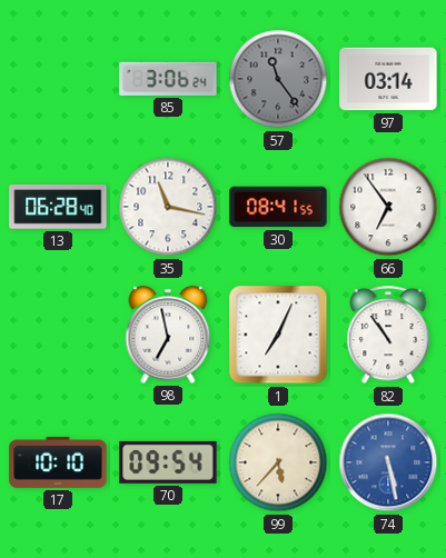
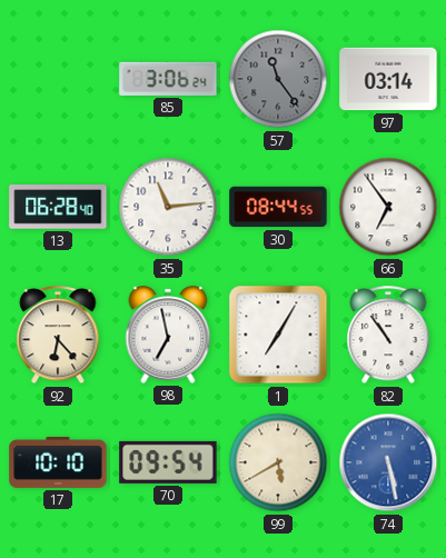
35: 11:17 -> 11:14 (168, 207)
30: 08:41 -> 08:44 (278, 207)
92: none -> 6:23 (58, 336)
1: 7:04 -> 7:05 (278, 335)
99: 5:37 -> 5:40 (278, 462)
